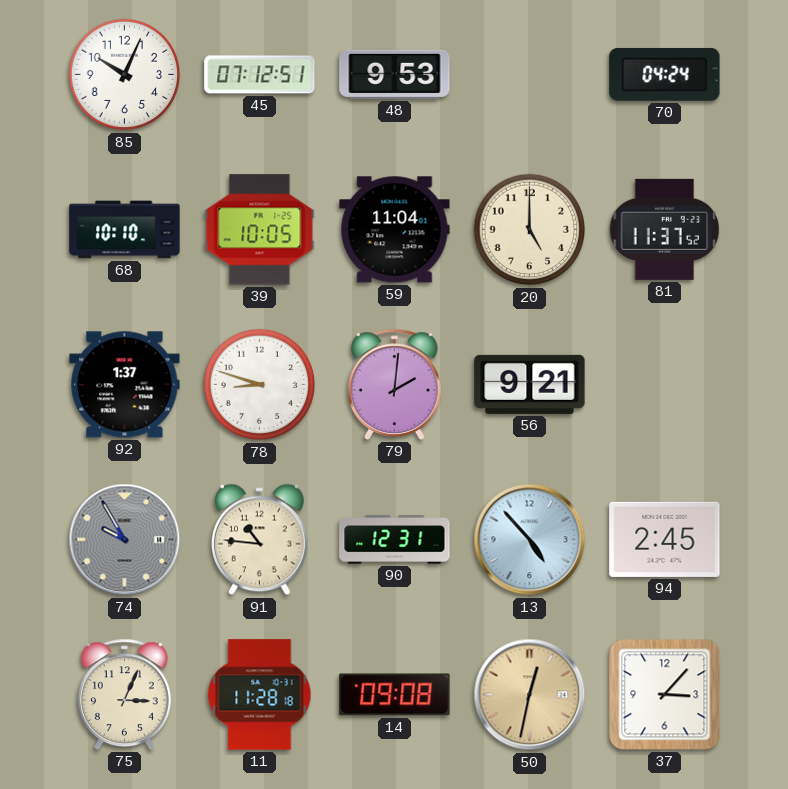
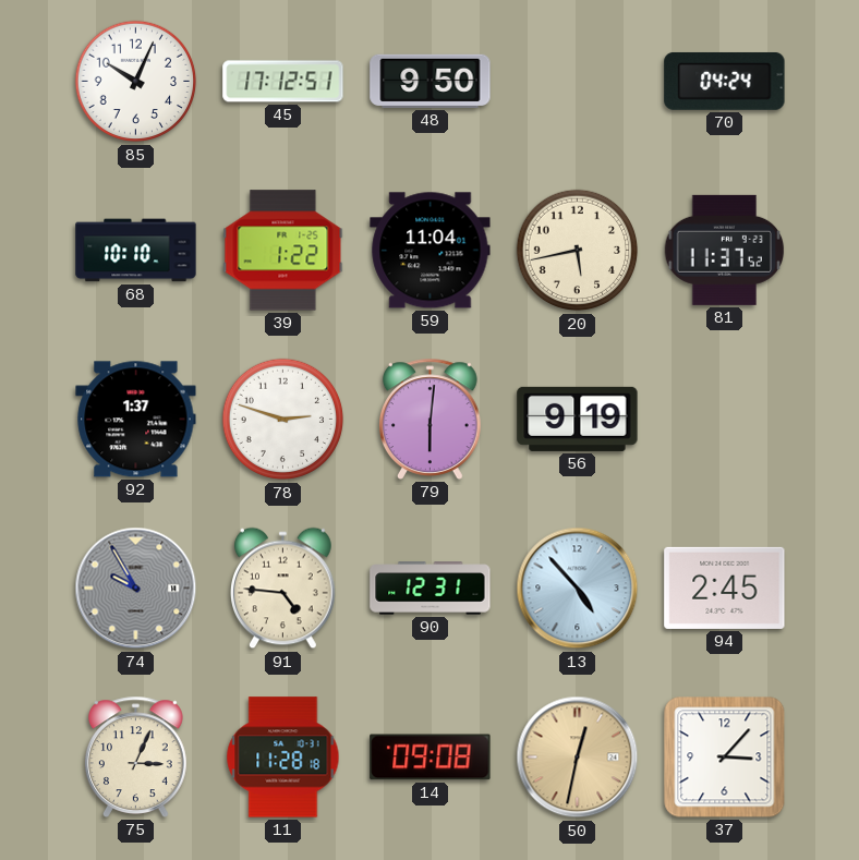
45: 07:12 -> 17:12 (283, 82)
48: 9:53 -> 9:50 (431, 81)
39: 10:05 -> 1:22 (283, 251)
20: 5:00 -> 5:43 (578, 251)
78: 8:48 -> 2:48 (283, 420)
79: 2:01 -> 6:01 (431, 419)
56: 9:21 -> 9:19 (578, 419)
91: 10:46 -> 4:46 (283, 589)
